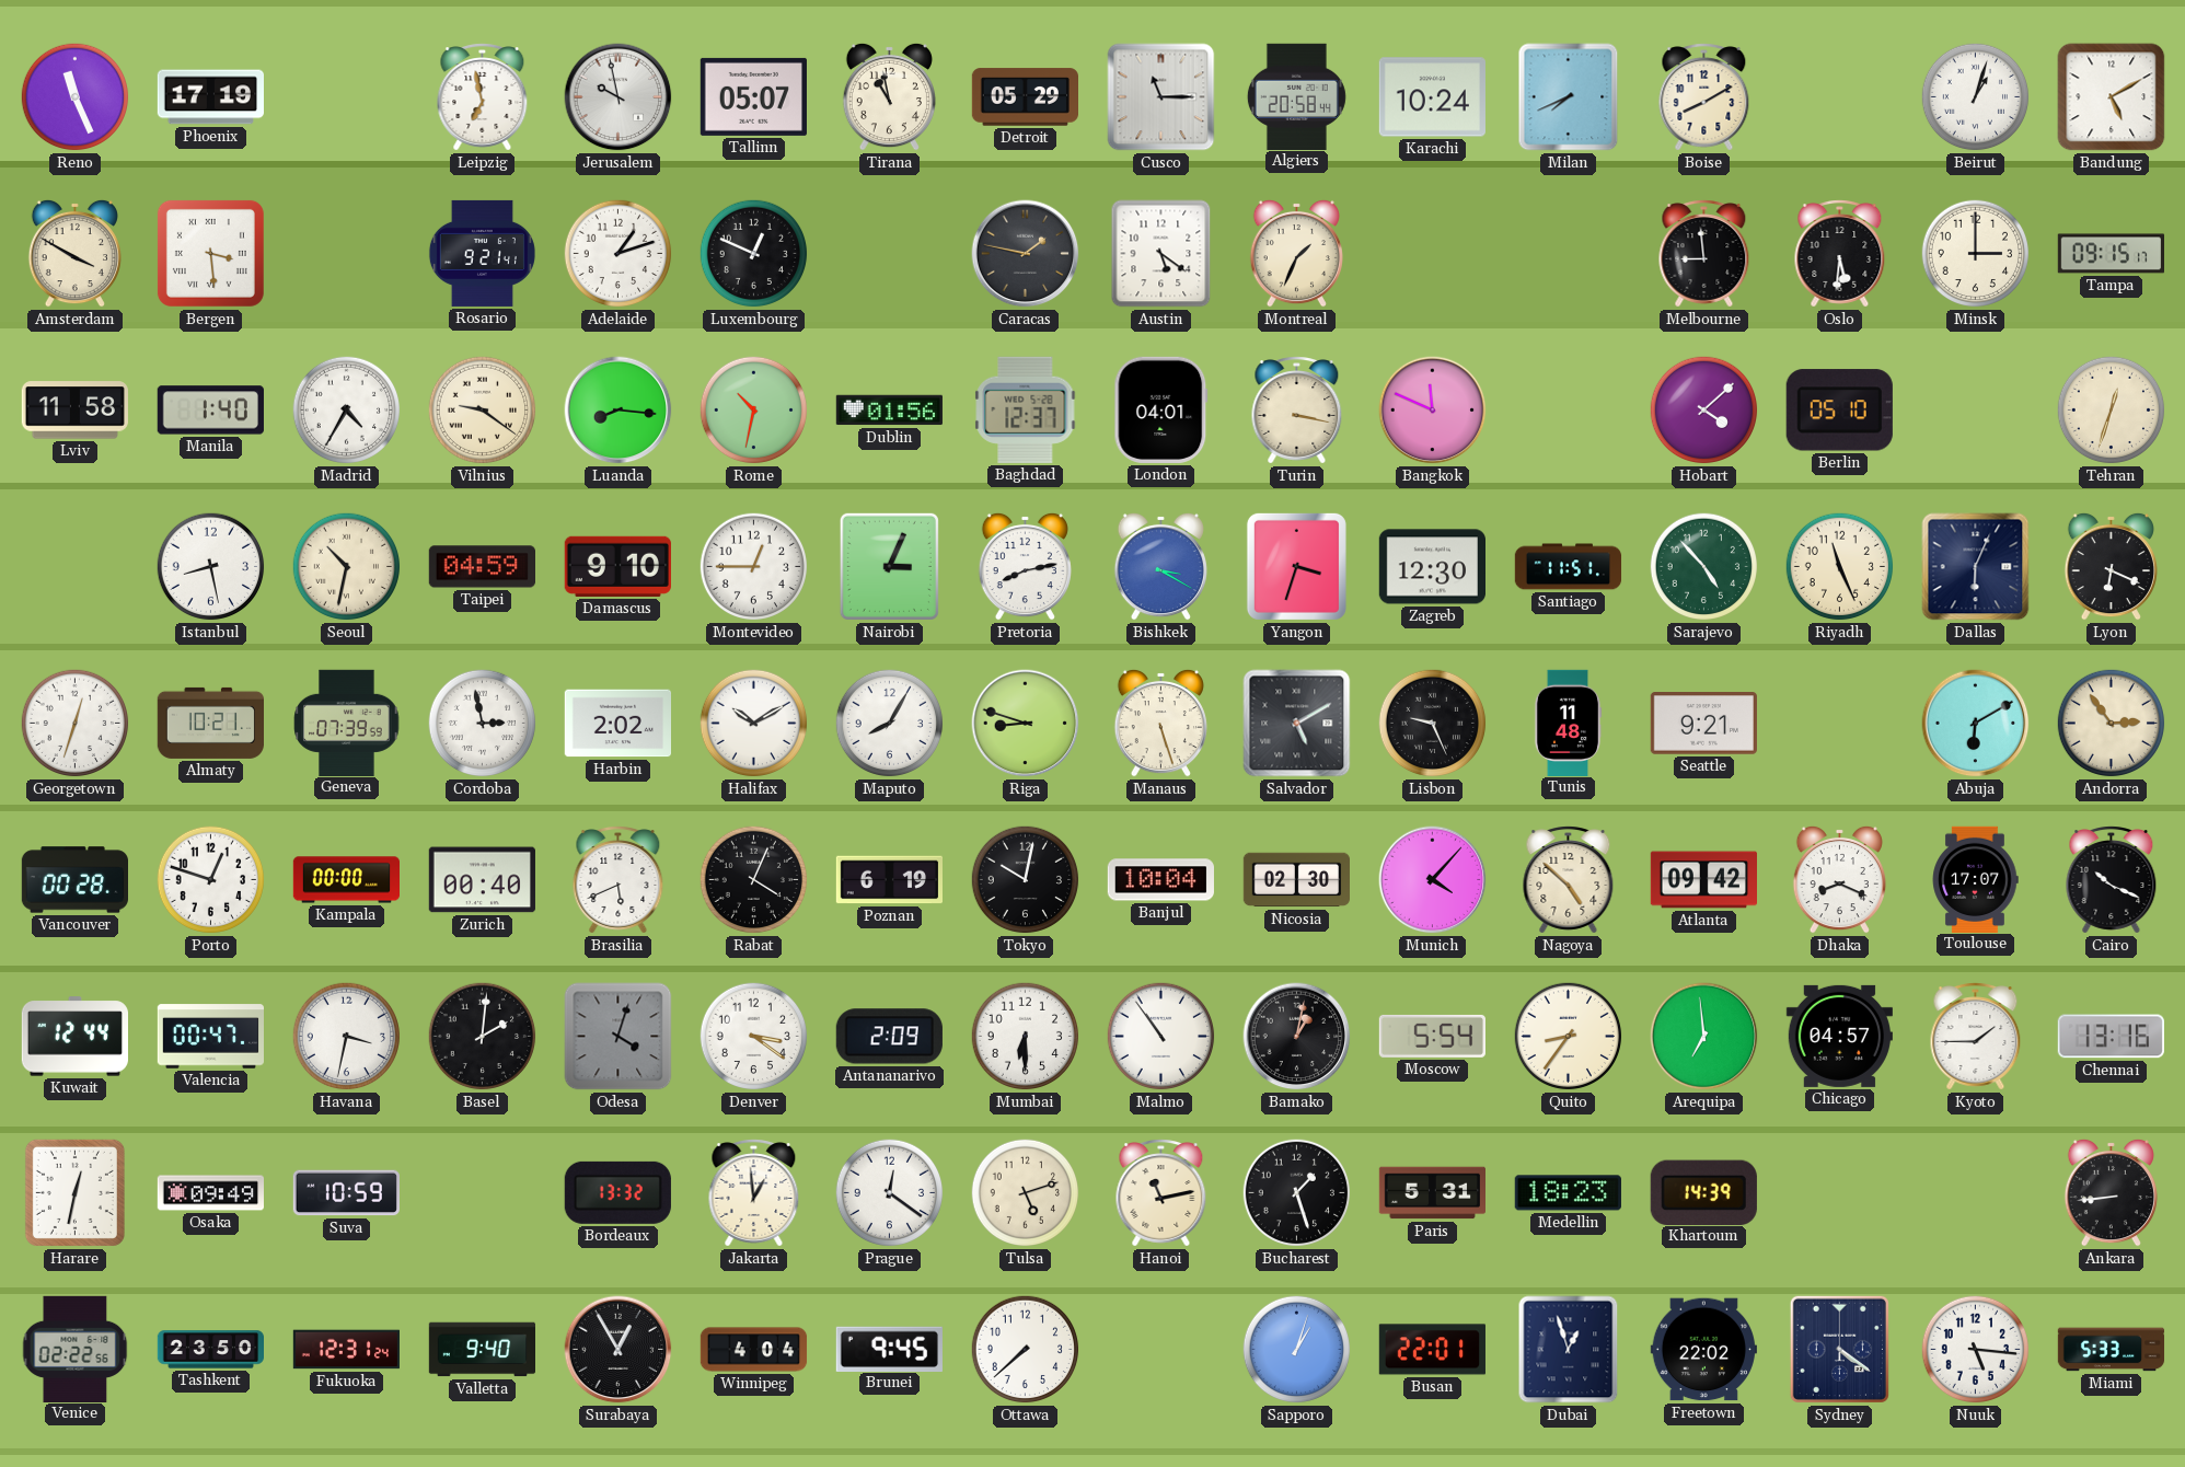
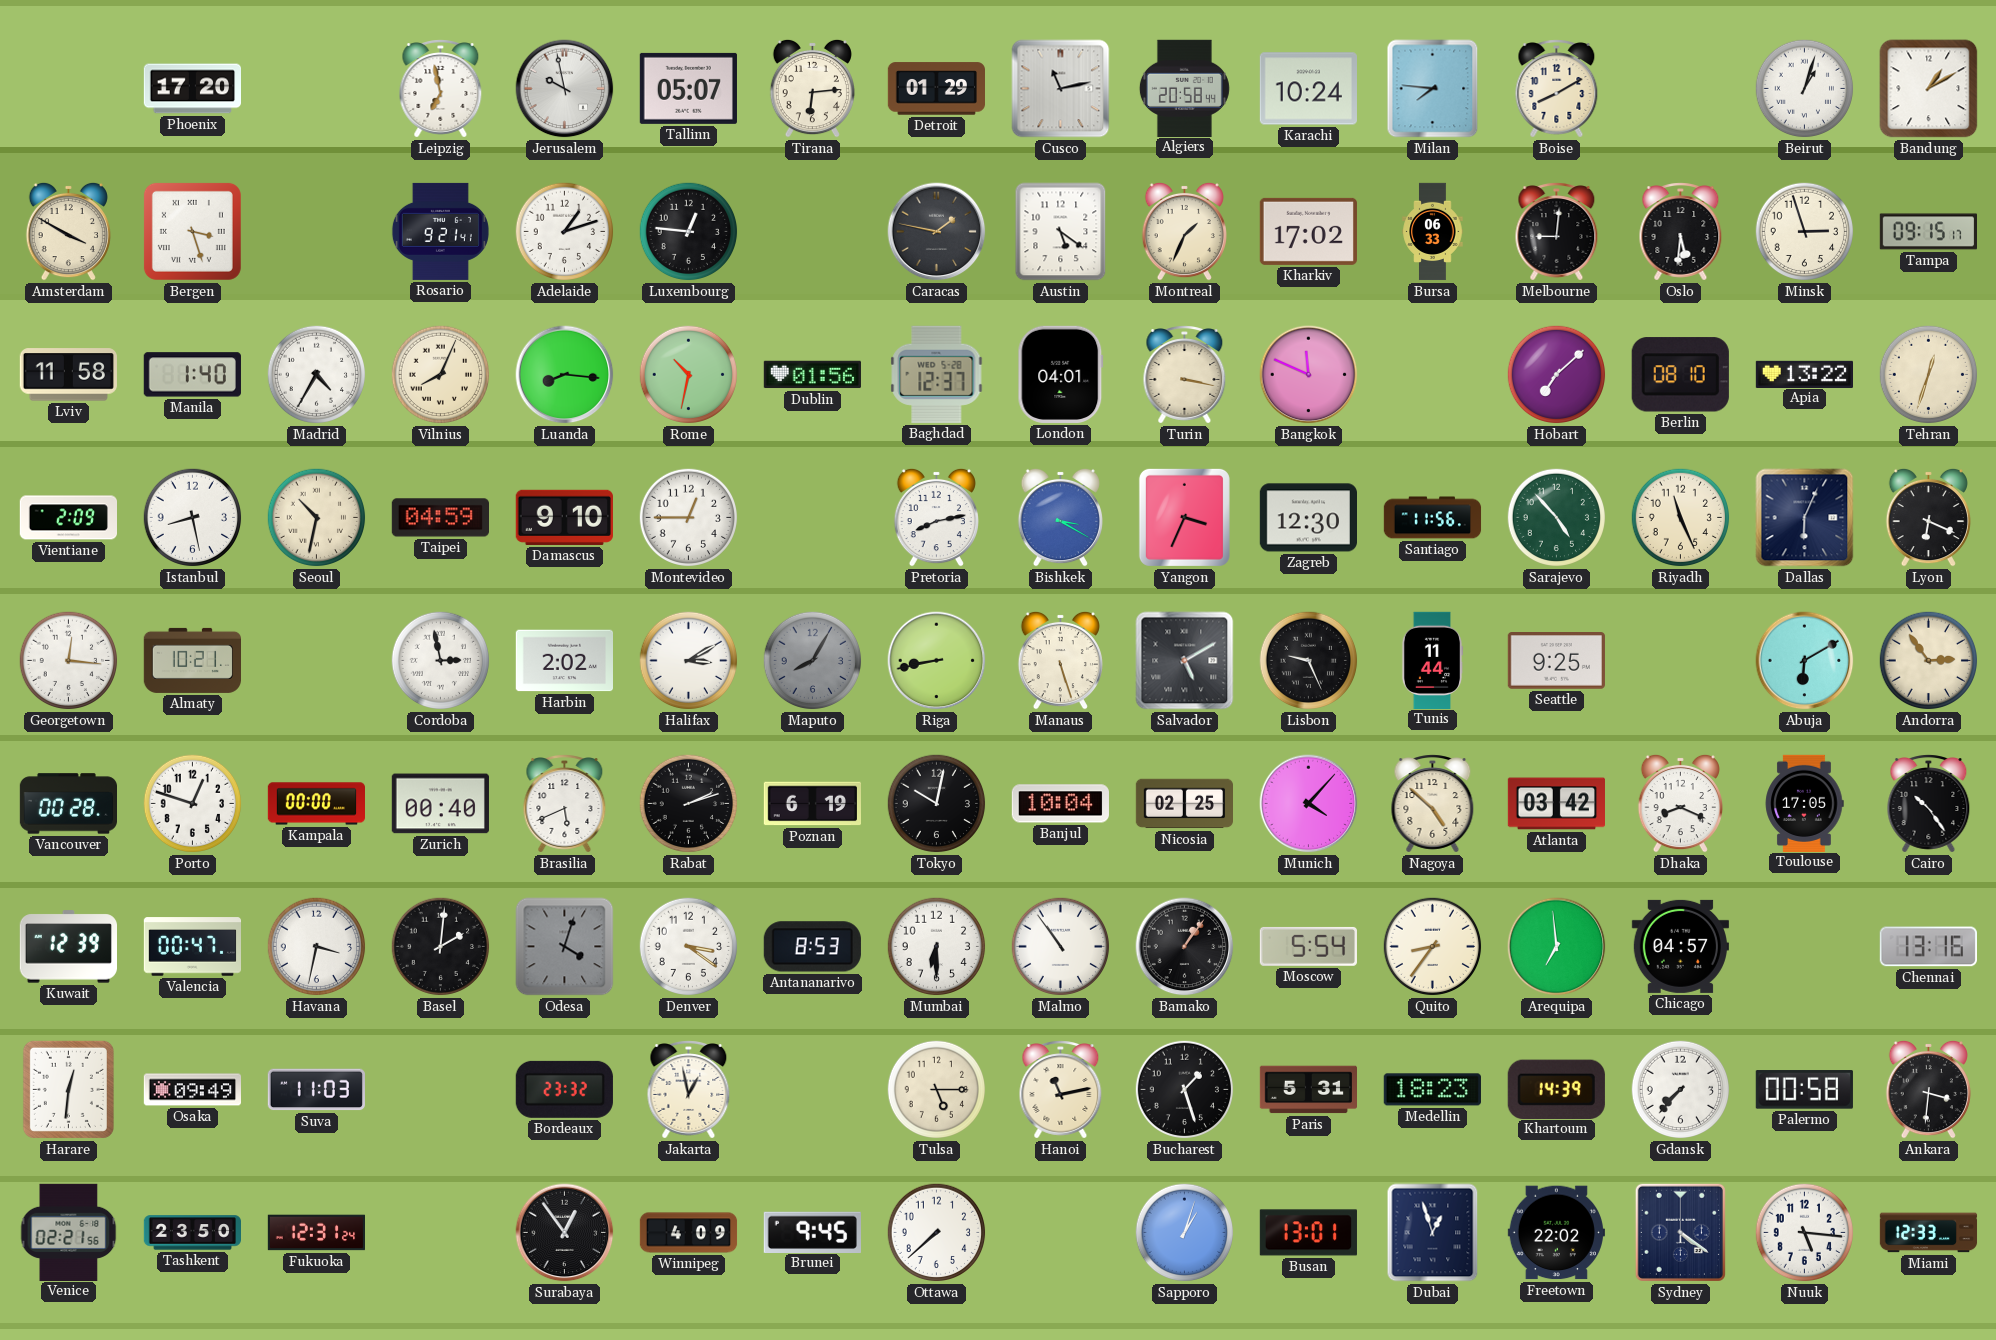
Reno: 11:26 -> none (76, 97)
Phoenix: 17:19 -> 17:20 (192, 89)
Tirana: 10:58 -> 6:14 (812, 88)
Detroit: 05:29 -> 01:29 (936, 89)
Cusco: 11:15 -> 11:13 (1061, 89)
Milan: 7:41 -> 7:46 (1433, 89)
Bandung: 5:10 -> 1:10 (1929, 89)
Bergen: 3:29 -> 3:27 (192, 231)
Luxembourg: 12:49 -> 12:46 (689, 232)
Kharkiv: none -> 17:02 (1308, 231)
Bursa: none -> 06:33 (1433, 232)
Melbourne: 8:59 -> 9:01 (1557, 232)
Minsk: 3:00 -> 2:57 (1805, 232)
Vilnius: 9:21 -> 8:04 (441, 375)
Hobart: 4:08 -> 7:08 (1557, 375)
Berlin: 05:10 -> 08:10 (1680, 375)
Apia: none -> 13:22 (1804, 374)
Vientiane: none -> 2:09 (68, 518)
Nairobi: 3:04 -> none (889, 566)
Yangon: 3:33 -> 3:34 (1184, 517)
Santiago: 11:51 -> 11:56 (1433, 518)
Georgetown: 12:33 -> 12:16 (69, 661)
Geneva: 07:39 -> none (347, 723)
Halifax: 10:10 -> 3:10 (689, 661)
Maputo dial: white -> grey (813, 661)
Riga: 8:48 -> 8:43 (937, 661)
Tunis: 11:48 -> 11:44 (1432, 660)
Seattle: 9:21 -> 9:25 (1556, 661)
Rabat: 4:04 -> 2:12 (689, 804)
Nicosia: 02:30 -> 02:25 (1184, 804)
Atlanta: 09:42 -> 03:42 (1556, 804)
Toulouse: 17:07 -> 17:05 (1804, 803)
Cairo: 10:19 -> 10:24 (1929, 804)
Kuwait: 12:44 -> 12:39 (68, 947)
Antananarivo: 2:09 -> 8:53 (812, 947)
Bamako: 1:02 -> 1:06 (1185, 947)
Kyoto: 1:45 -> none (1976, 1037)
Harare: 12:32 -> 12:31 (68, 1089)
Suva: 10:59 -> 11:03 (316, 1090)
Bordeaux: 13:32 -> 23:32 (564, 1089)
Jakarta: 12:59 -> 12:58 (689, 1090)
Prague: 12:21 -> none (890, 1193)
Tulsa: 5:12 -> 5:15 (937, 1090)
Gdansk: none -> 7:37 (1681, 1090)
Palermo: none -> 00:58 (1804, 1090)
Ankara: 8:44 -> 3:31 (1928, 1089)
Venice: 02:22 -> 02:21 (69, 1232)
Valletta: 9:40 -> none (482, 1350)
Surabaya: 12:55 -> 12:54 (565, 1233)
Winnipeg: 4:04 -> 4:09 (689, 1233)
Busan: 22:01 -> 13:01 (1308, 1233)
Miami: 5:33 -> 12:33 (1929, 1233)
